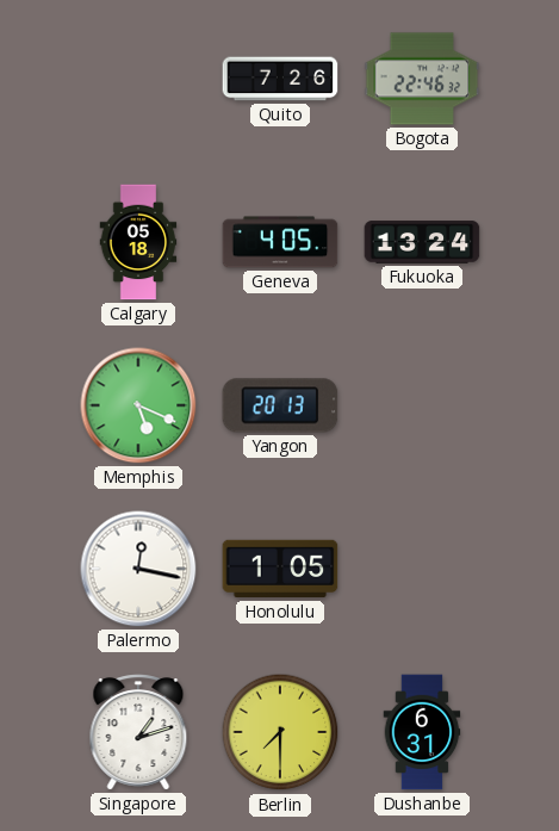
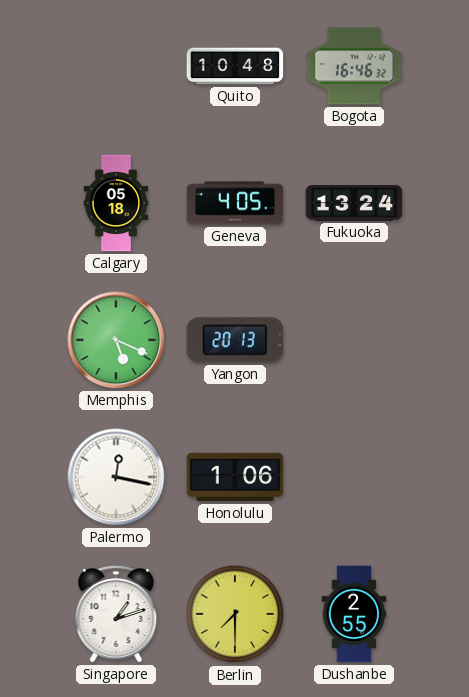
Quito: 7:26 -> 10:48 (235, 66)
Bogota: 22:46 -> 16:46 (354, 66)
Honolulu: 1:05 -> 1:06 (235, 477)
Dushanbe: 6:31 -> 2:55 (354, 614)
